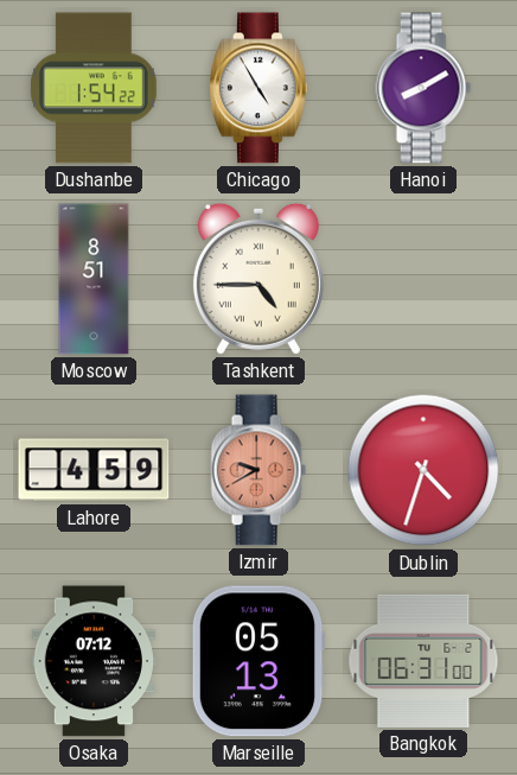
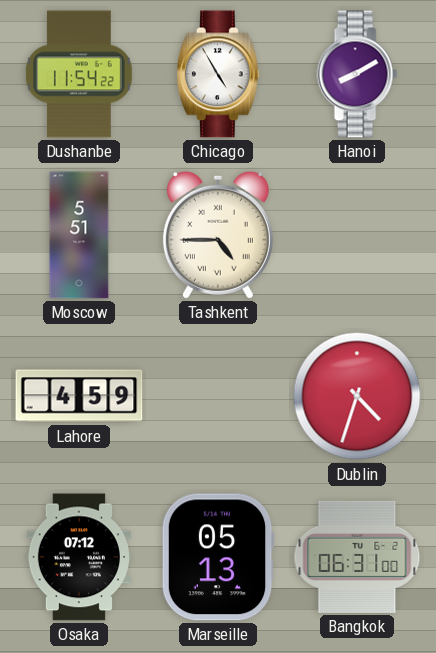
Dushanbe: 1:54 -> 11:54 (80, 74)
Moscow: 8:51 -> 5:51 (79, 235)
Izmir: 9:40 -> none (258, 470)
